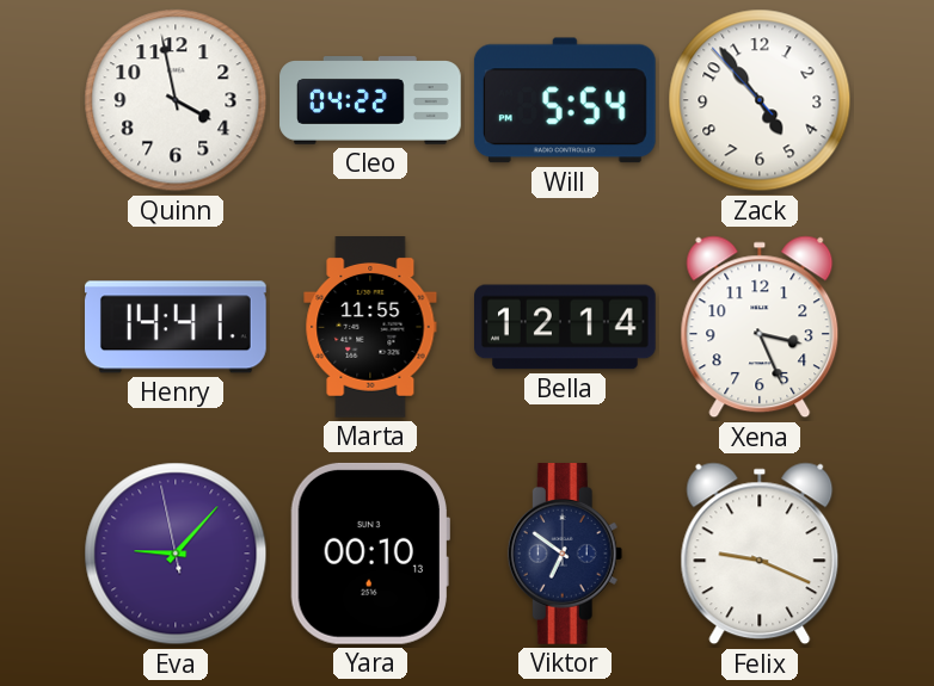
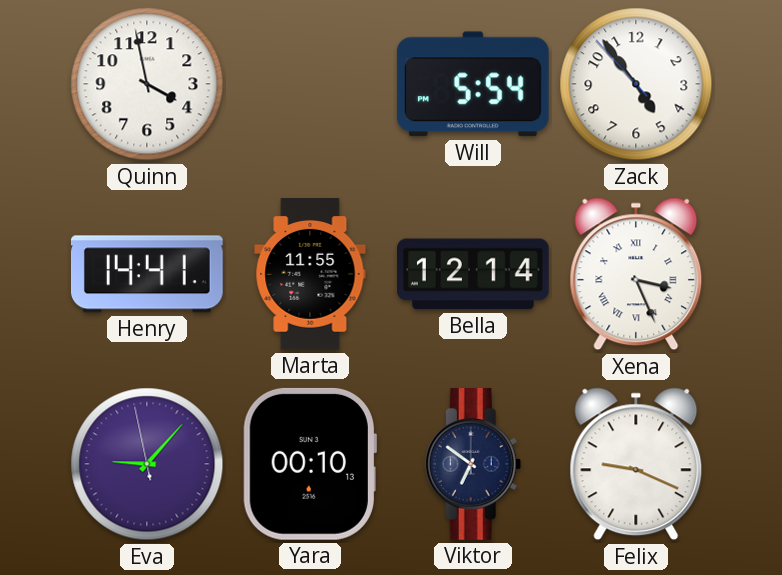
Cleo: 04:22 -> none (370, 100)
Xena numerals: Arabic -> Roman (636, 274)
